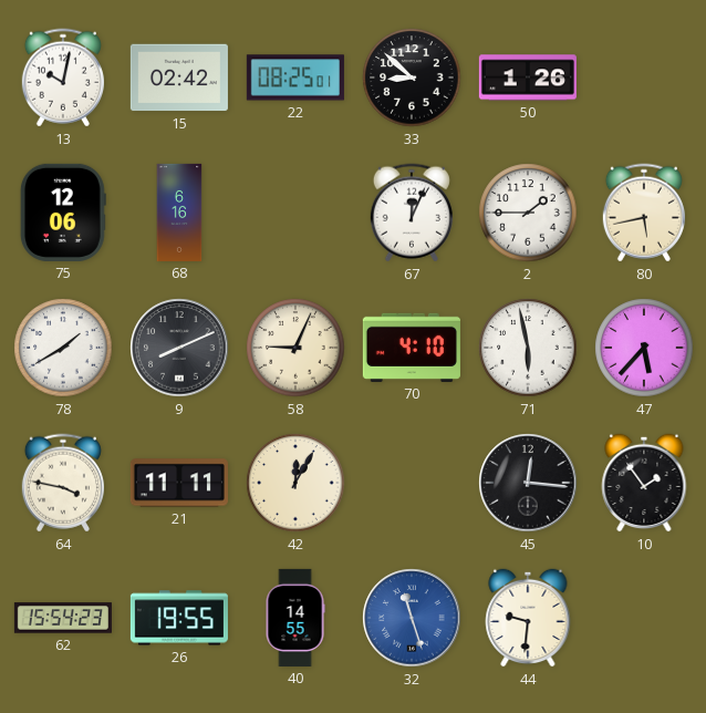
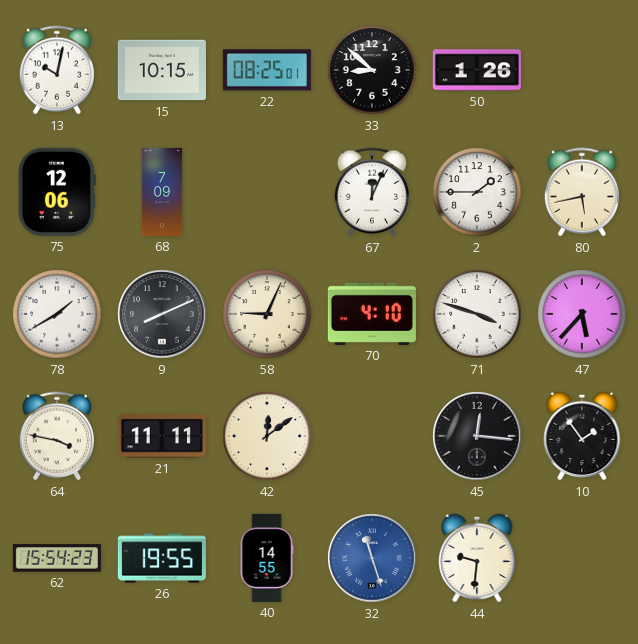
15: 02:42 -> 10:15 (162, 70)
68: 6:16 -> 7:09 (162, 192)
71: 5:58 -> 3:48 (477, 314)
42: 12:05 -> 12:09 (267, 436)
